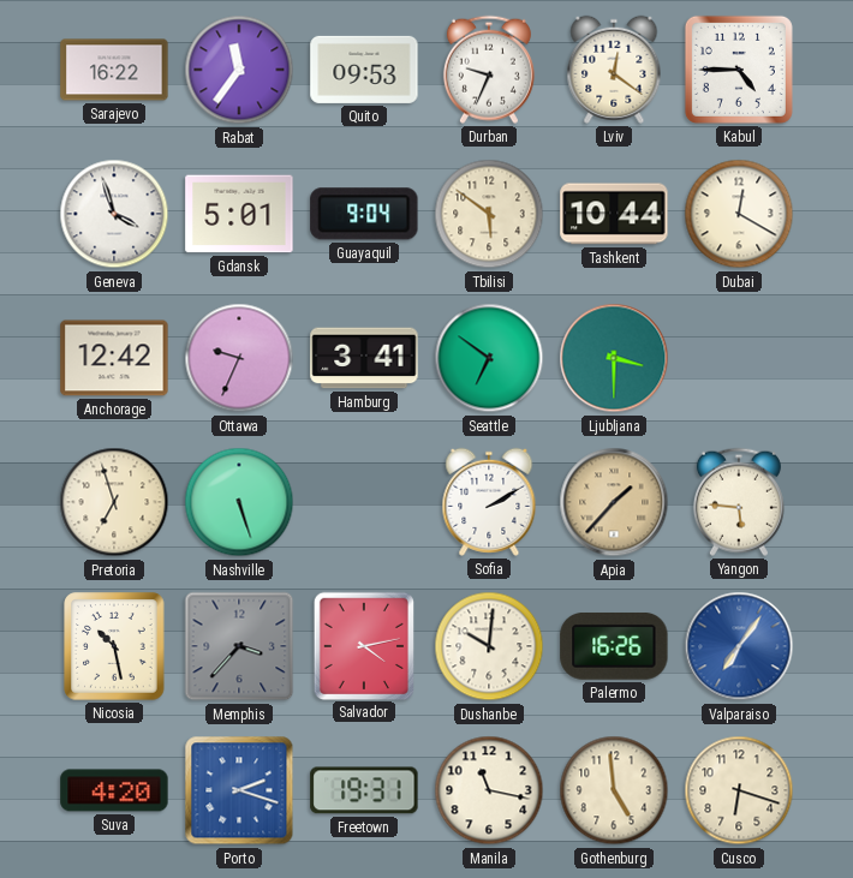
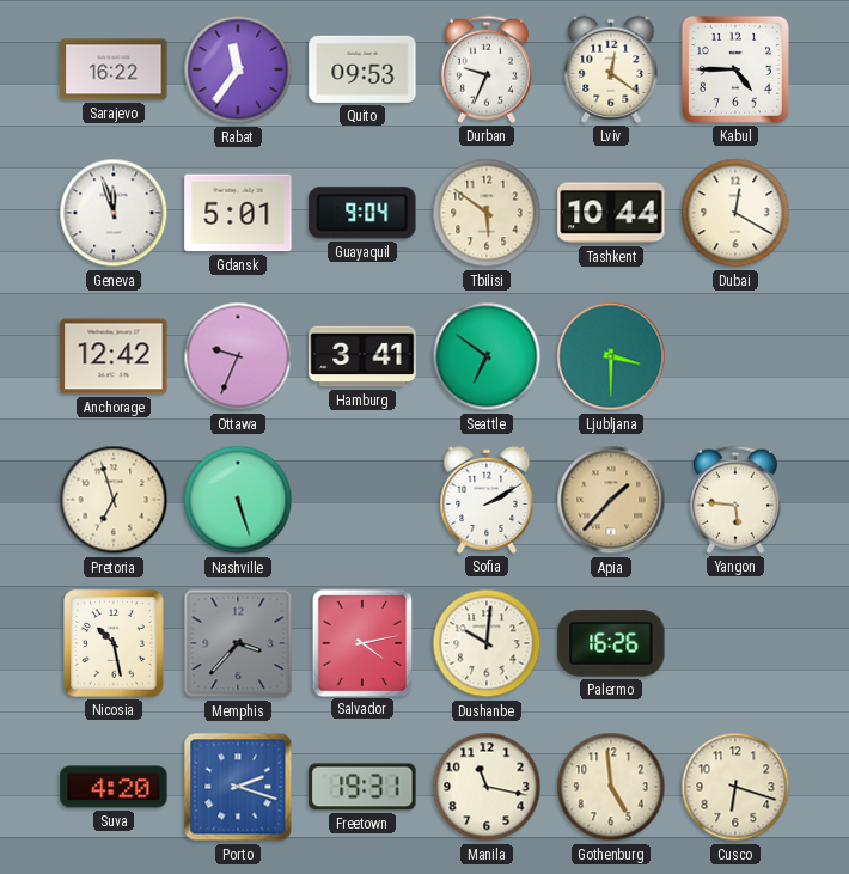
Geneva: 3:57 -> 11:57 (114, 213)
Valparaiso: 7:06 -> none (739, 646)
